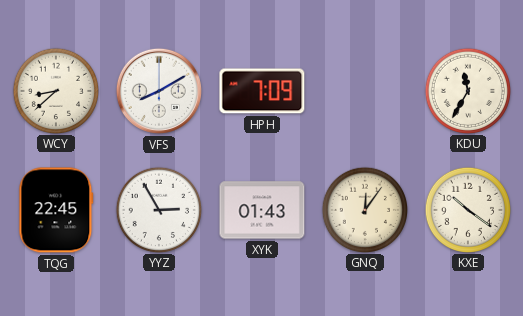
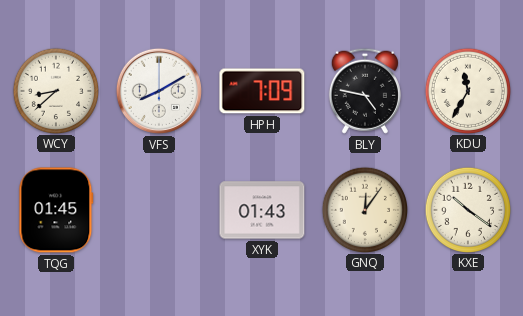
BLY: none -> 4:47 (365, 91)
TQG: 22:45 -> 01:45 (56, 210)
YYZ: 2:55 -> none (158, 209)
